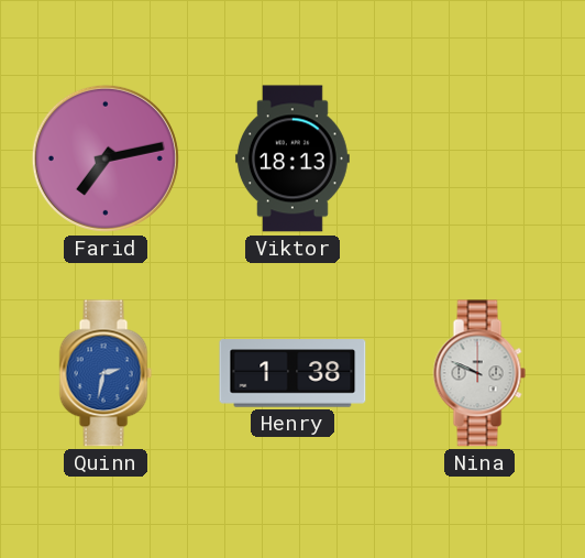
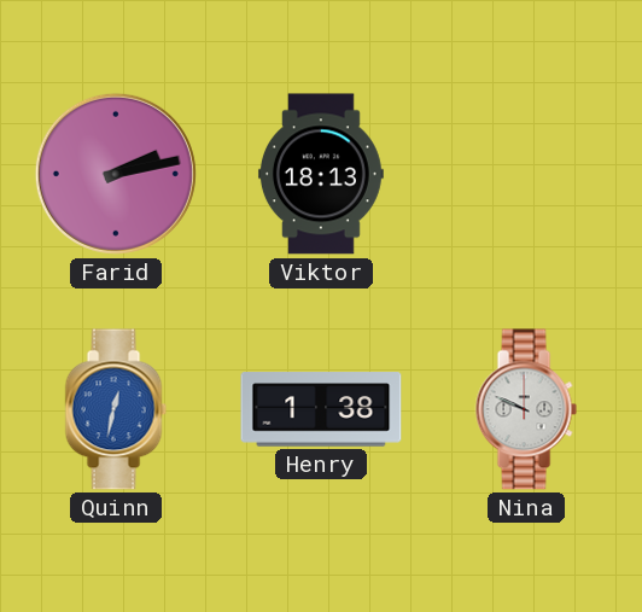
Farid: 7:13 -> 2:13 (116, 174)
Quinn: 2:32 -> 12:32 (116, 409)
